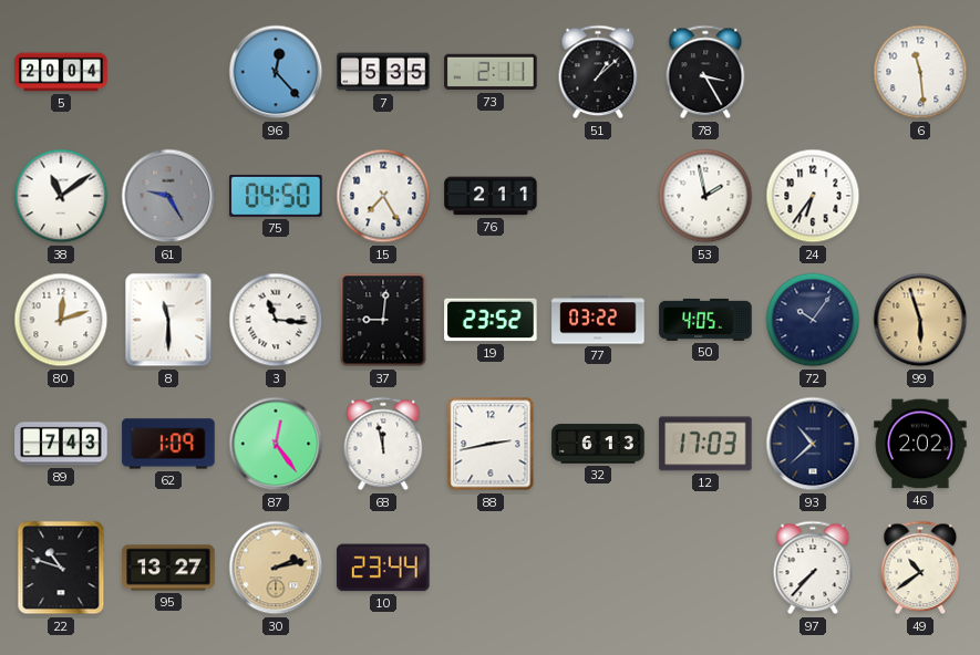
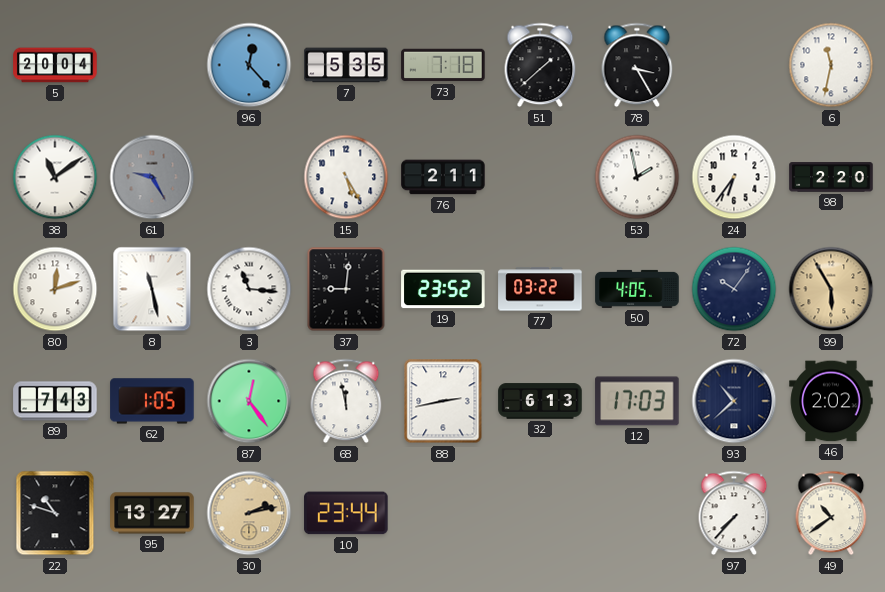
73: 2:11 -> 7:18 (443, 65)
51: 1:08 -> 1:38 (540, 65)
6: 11:29 -> 11:32 (831, 65)
75: 04:50 -> none (276, 196)
15: 7:25 -> 5:25 (346, 177)
98: none -> 2:20 (831, 177)
8: 11:30 -> 11:28 (152, 289)
99: 5:57 -> 5:55 (831, 289)
62: 1:09 -> 1:05 (152, 401)
